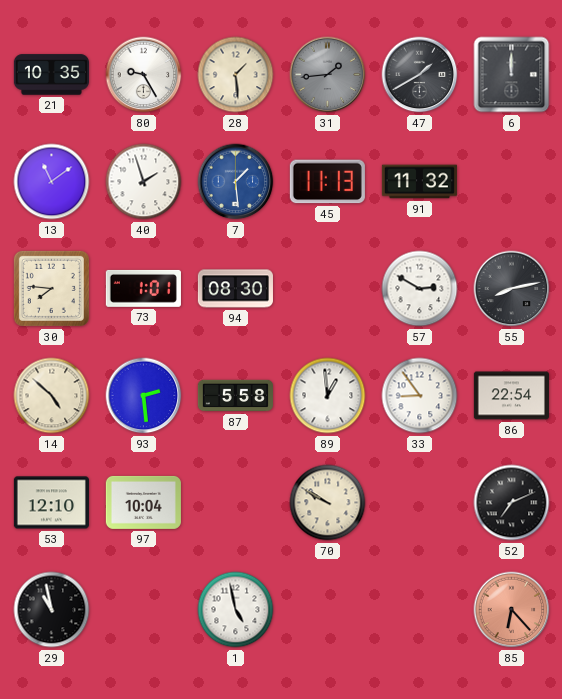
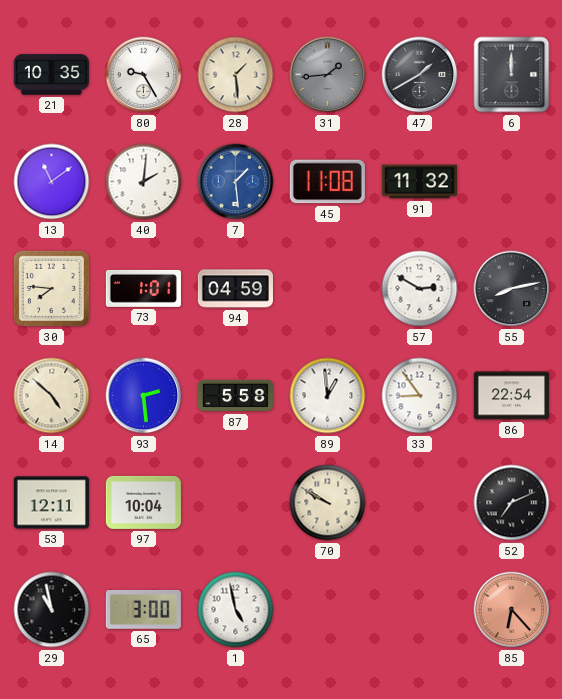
40: 1:57 -> 2:01 (144, 182)
45: 11:13 -> 11:08 (327, 182)
94: 08:30 -> 04:59 (235, 289)
53: 12:10 -> 12:11 (51, 503)
65: none -> 3:00 (143, 610)
